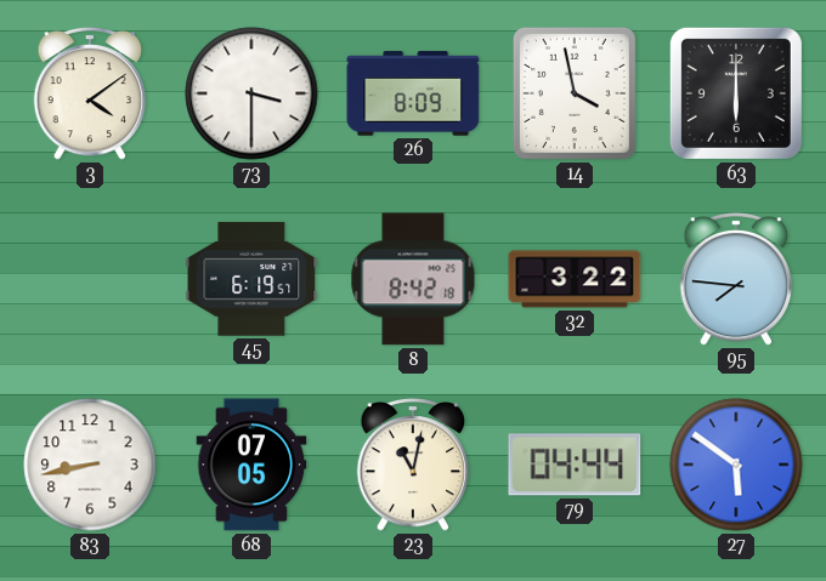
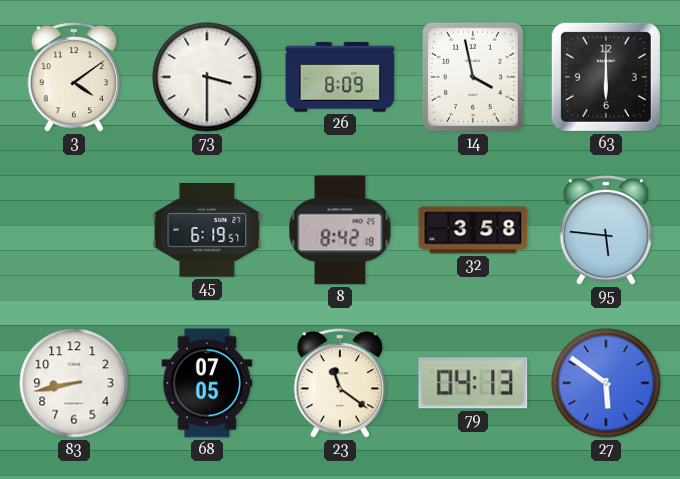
32: 3:22 -> 3:58 (473, 230)
95: 7:46 -> 5:46 (606, 230)
23: 11:02 -> 11:21 (340, 383)
79: 04:44 -> 04:13 (473, 383)
